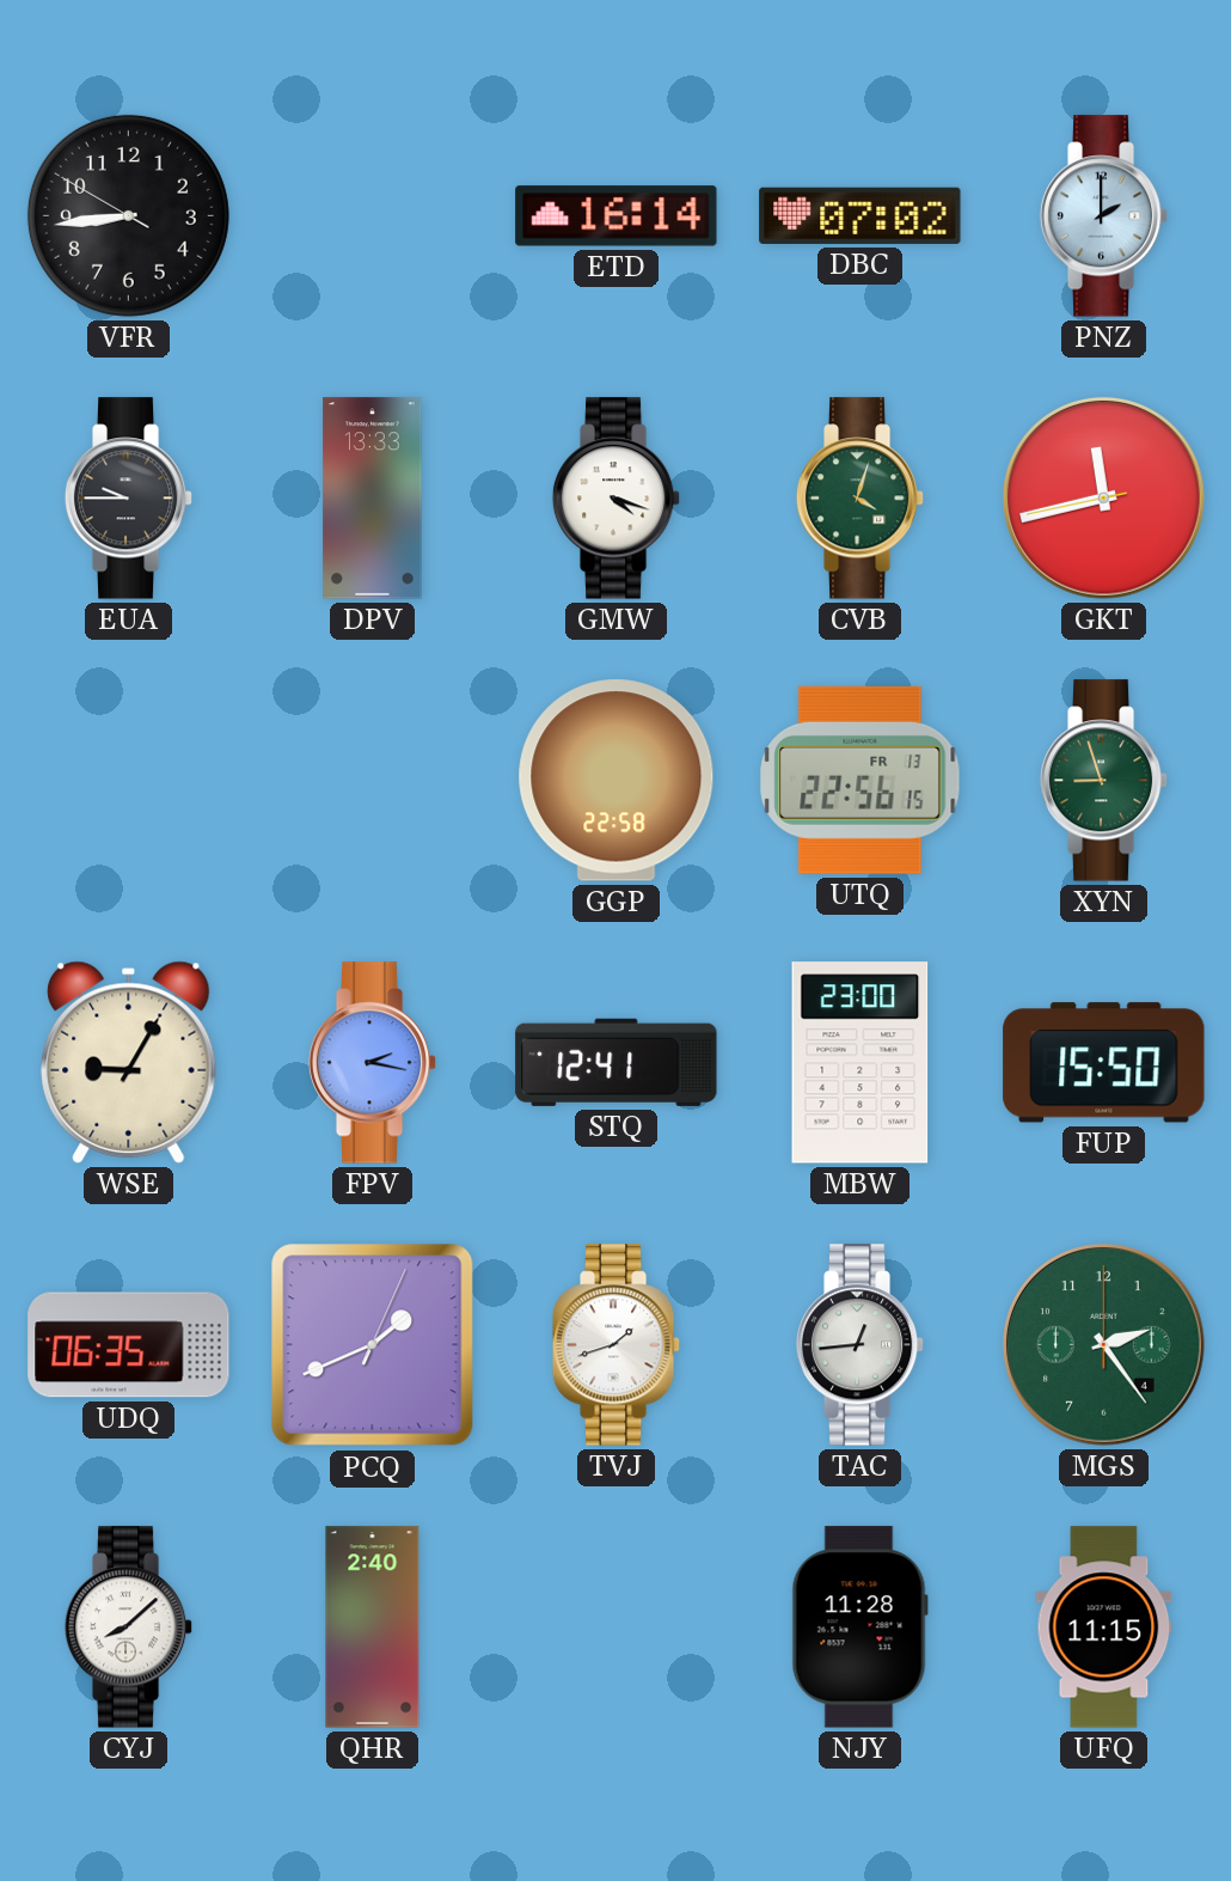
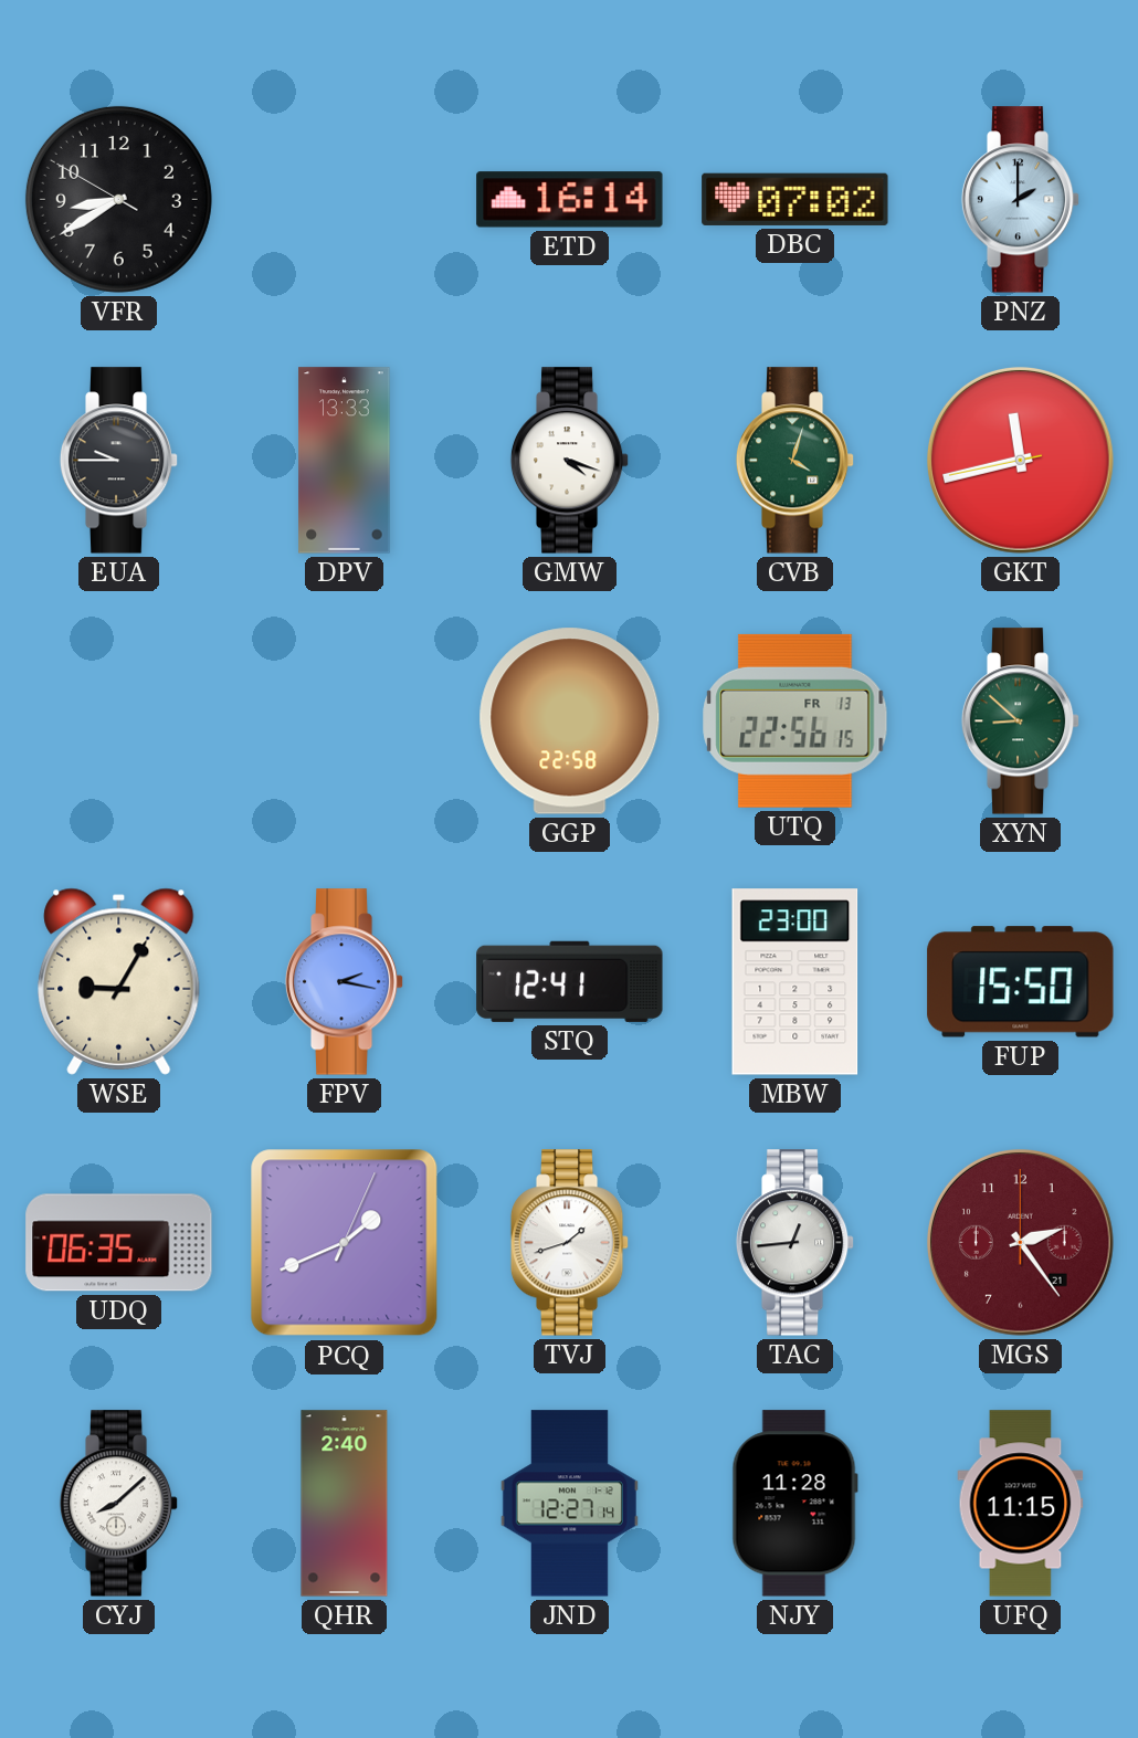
VFR: 8:43 -> 8:39 (118, 199)
XYN: 8:57 -> 8:52 (1021, 721)
MGS date: 4 -> 21 (1021, 1243)
MGS dial: green -> burgundy (1021, 1243)
JND: none -> 12:27 (569, 1504)
